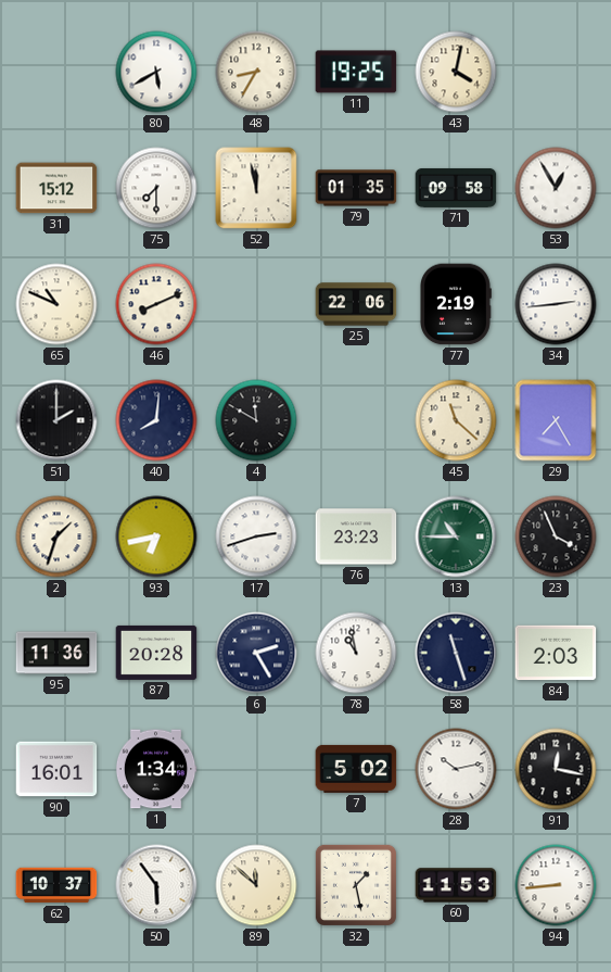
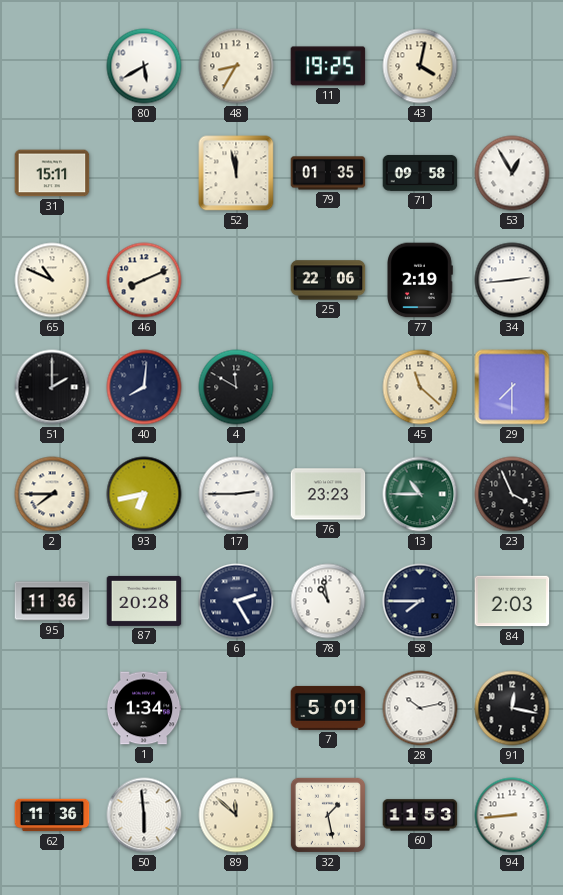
31: 15:12 -> 15:11 (52, 173)
75: 7:30 -> none (156, 188)
29: 7:25 -> 7:30 (512, 387)
2: 1:33 -> 7:45 (52, 494)
17: 2:42 -> 2:45 (236, 494)
58: 11:27 -> 7:45 (420, 601)
90: 16:01 -> none (56, 769)
7: 5:02 -> 5:01 (328, 708)
62: 10:37 -> 11:36 (52, 815)
50: 5:54 -> 5:59 (144, 815)
